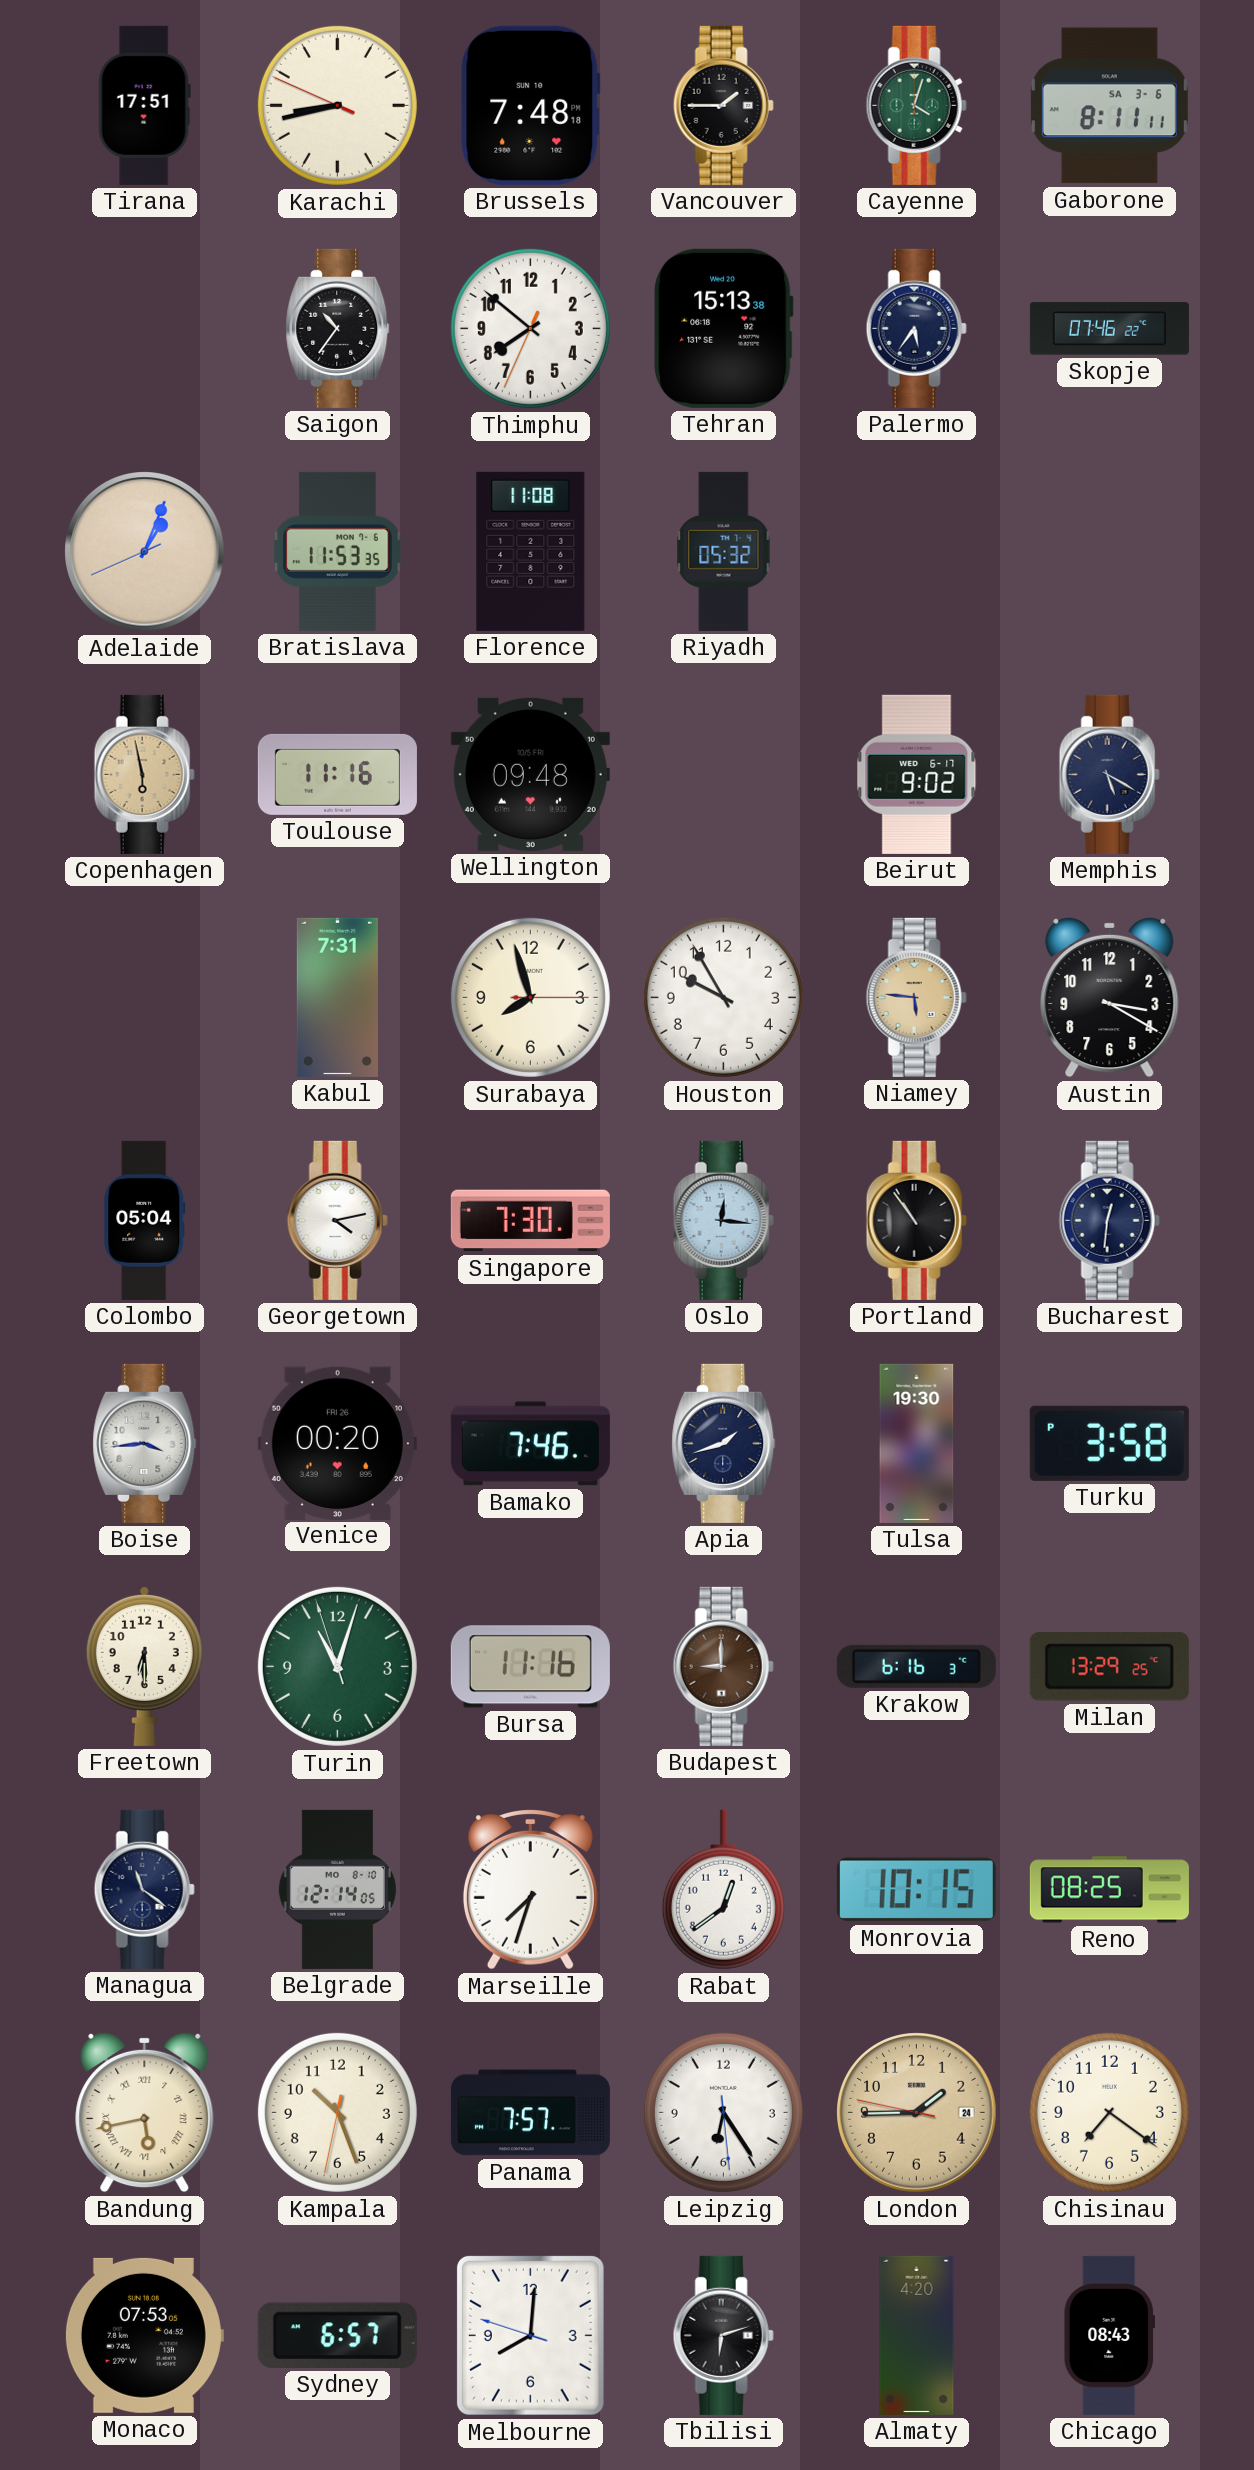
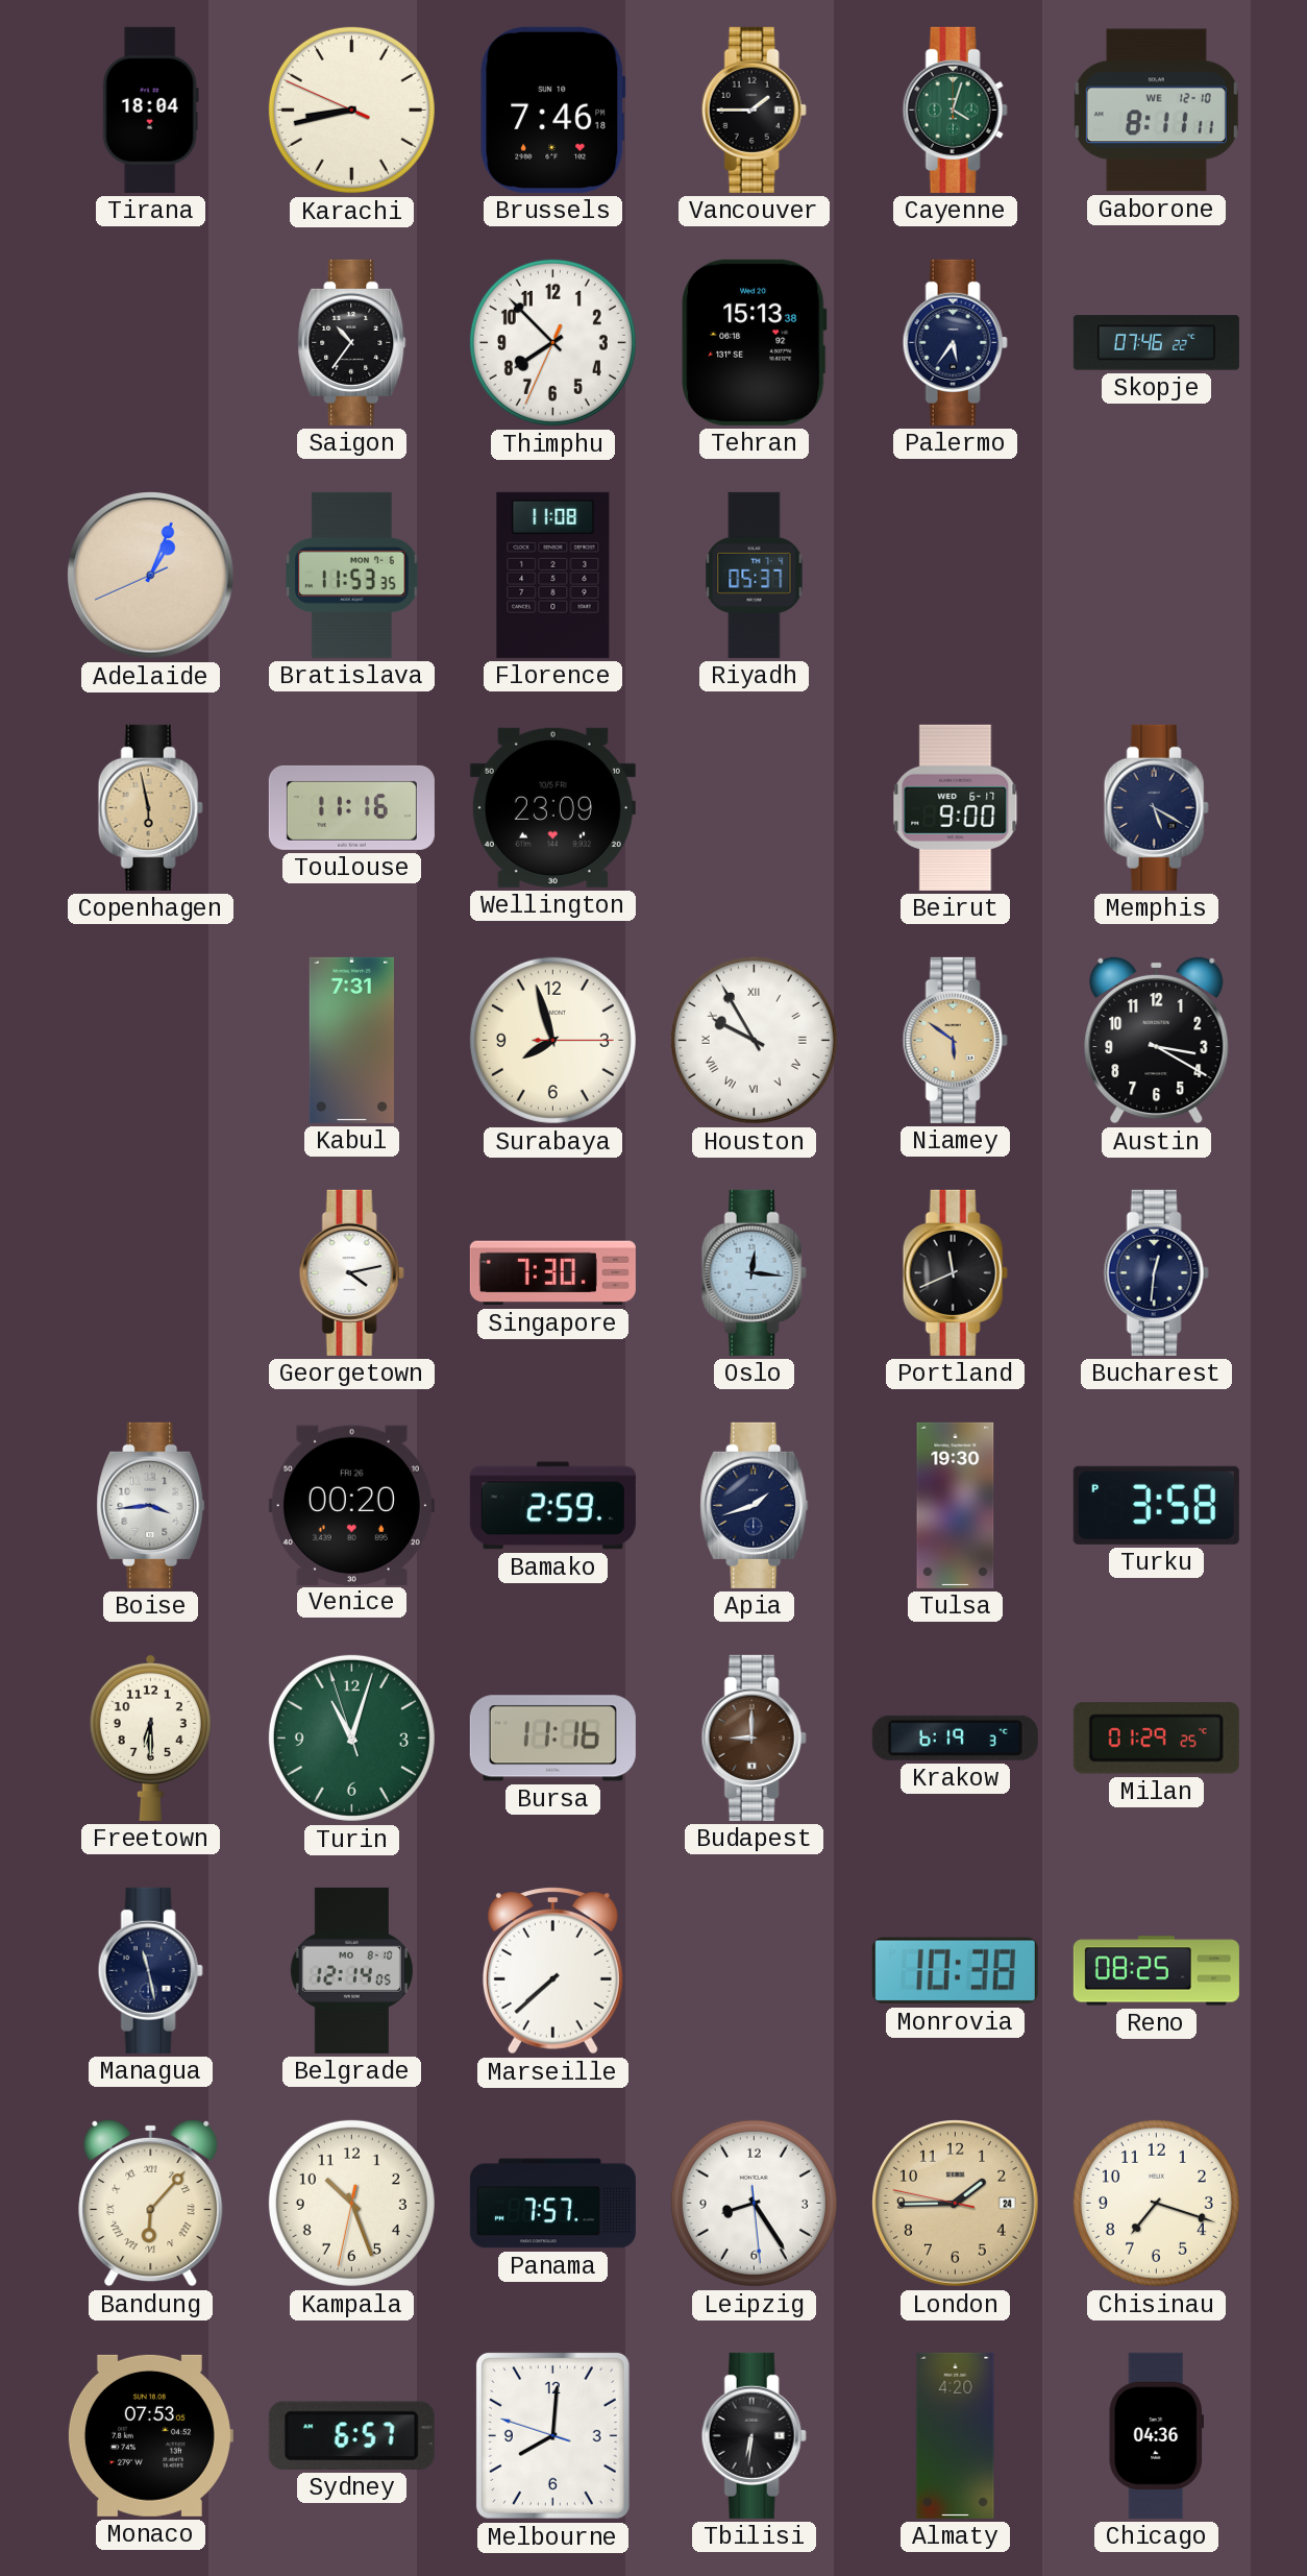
Tirana: 17:51 -> 18:04 (150, 110)
Brussels: 7:48 -> 7:46 (553, 110)
Gaborone date: SA 3-6 -> WE 12-10 (1156, 111)
Thimphu: 7:51 -> 7:52 (552, 342)
Riyadh: 05:32 -> 05:37 (755, 575)
Wellington: 09:48 -> 23:09 (552, 807)
Beirut: 9:02 -> 9:00 (956, 807)
Houston numerals: Arabic -> Roman (754, 1040)
Niamey: 5:46 -> 5:51 (955, 1040)
Colombo: 05:04 -> none (145, 1220)
Portland: 10:54 -> 11:41 (955, 1272)
Bamako: 7:46 -> 2:59 (552, 1506)
Krakow: 6:16 -> 6:19 (955, 1737)
Milan: 13:29 -> 01:29 (1156, 1739)
Managua: 11:21 -> 11:28 (150, 1970)
Marseille: 7:33 -> 7:38 (552, 1971)
Rabat: 12:39 -> none (723, 1890)
Monrovia: 10:15 -> 10:38 (955, 1971)
Bandung: 5:43 -> 6:07 (151, 2203)
Leipzig: 6:24 -> 8:24 (754, 2203)
Chisinau: 7:21 -> 7:18 (1156, 2203)
Tbilisi: 6:12 -> 6:31 (754, 2435)
Chicago: 08:43 -> 04:36 (1156, 2435)
